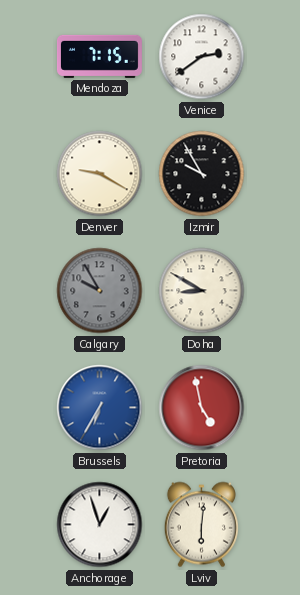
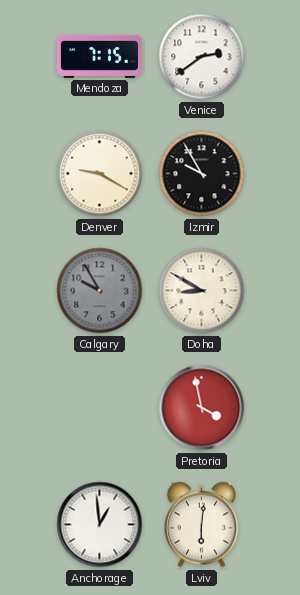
Brussels: 6:35 -> none (100, 408)
Pretoria: 4:58 -> 3:58 (202, 408)
Anchorage: 12:57 -> 12:59 (100, 525)
